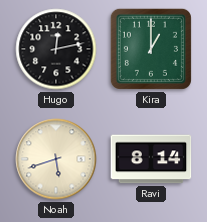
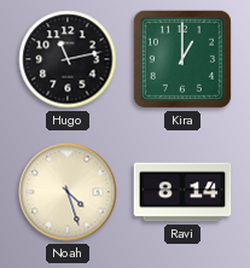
Hugo: 12:13 -> 11:13 (68, 59)
Noah: 5:42 -> 4:27 (68, 192)
